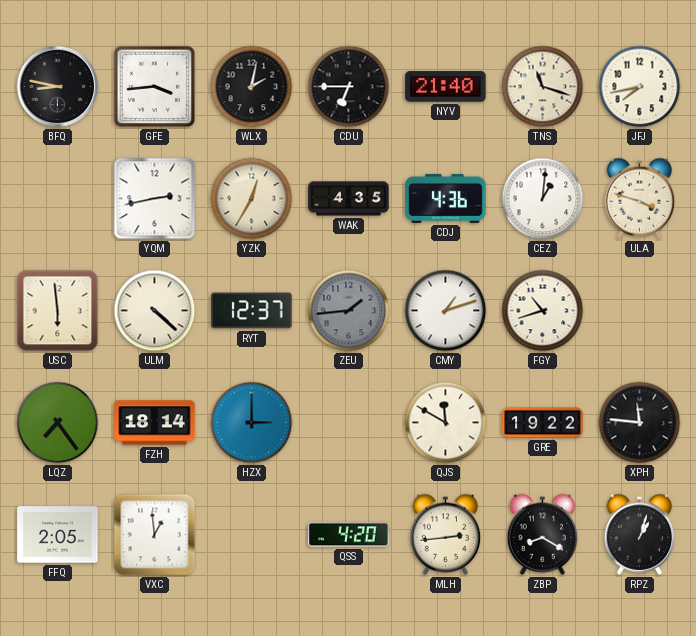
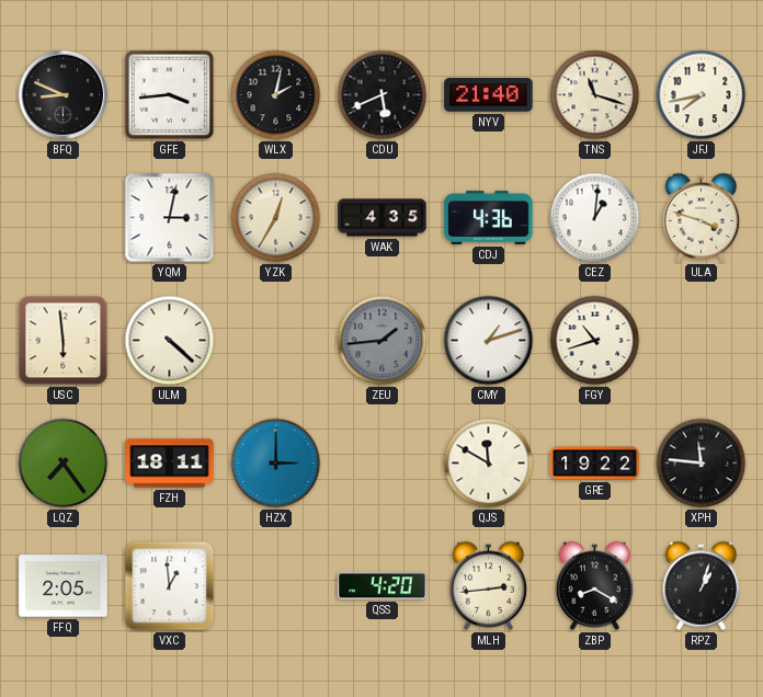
BFQ: 8:47 -> 8:49 (64, 95)
CDU: 6:45 -> 5:41 (383, 95)
YQM: 2:43 -> 3:02 (170, 218)
RYT: 12:37 -> none (252, 311)
FZH: 18:14 -> 18:11 (170, 464)
